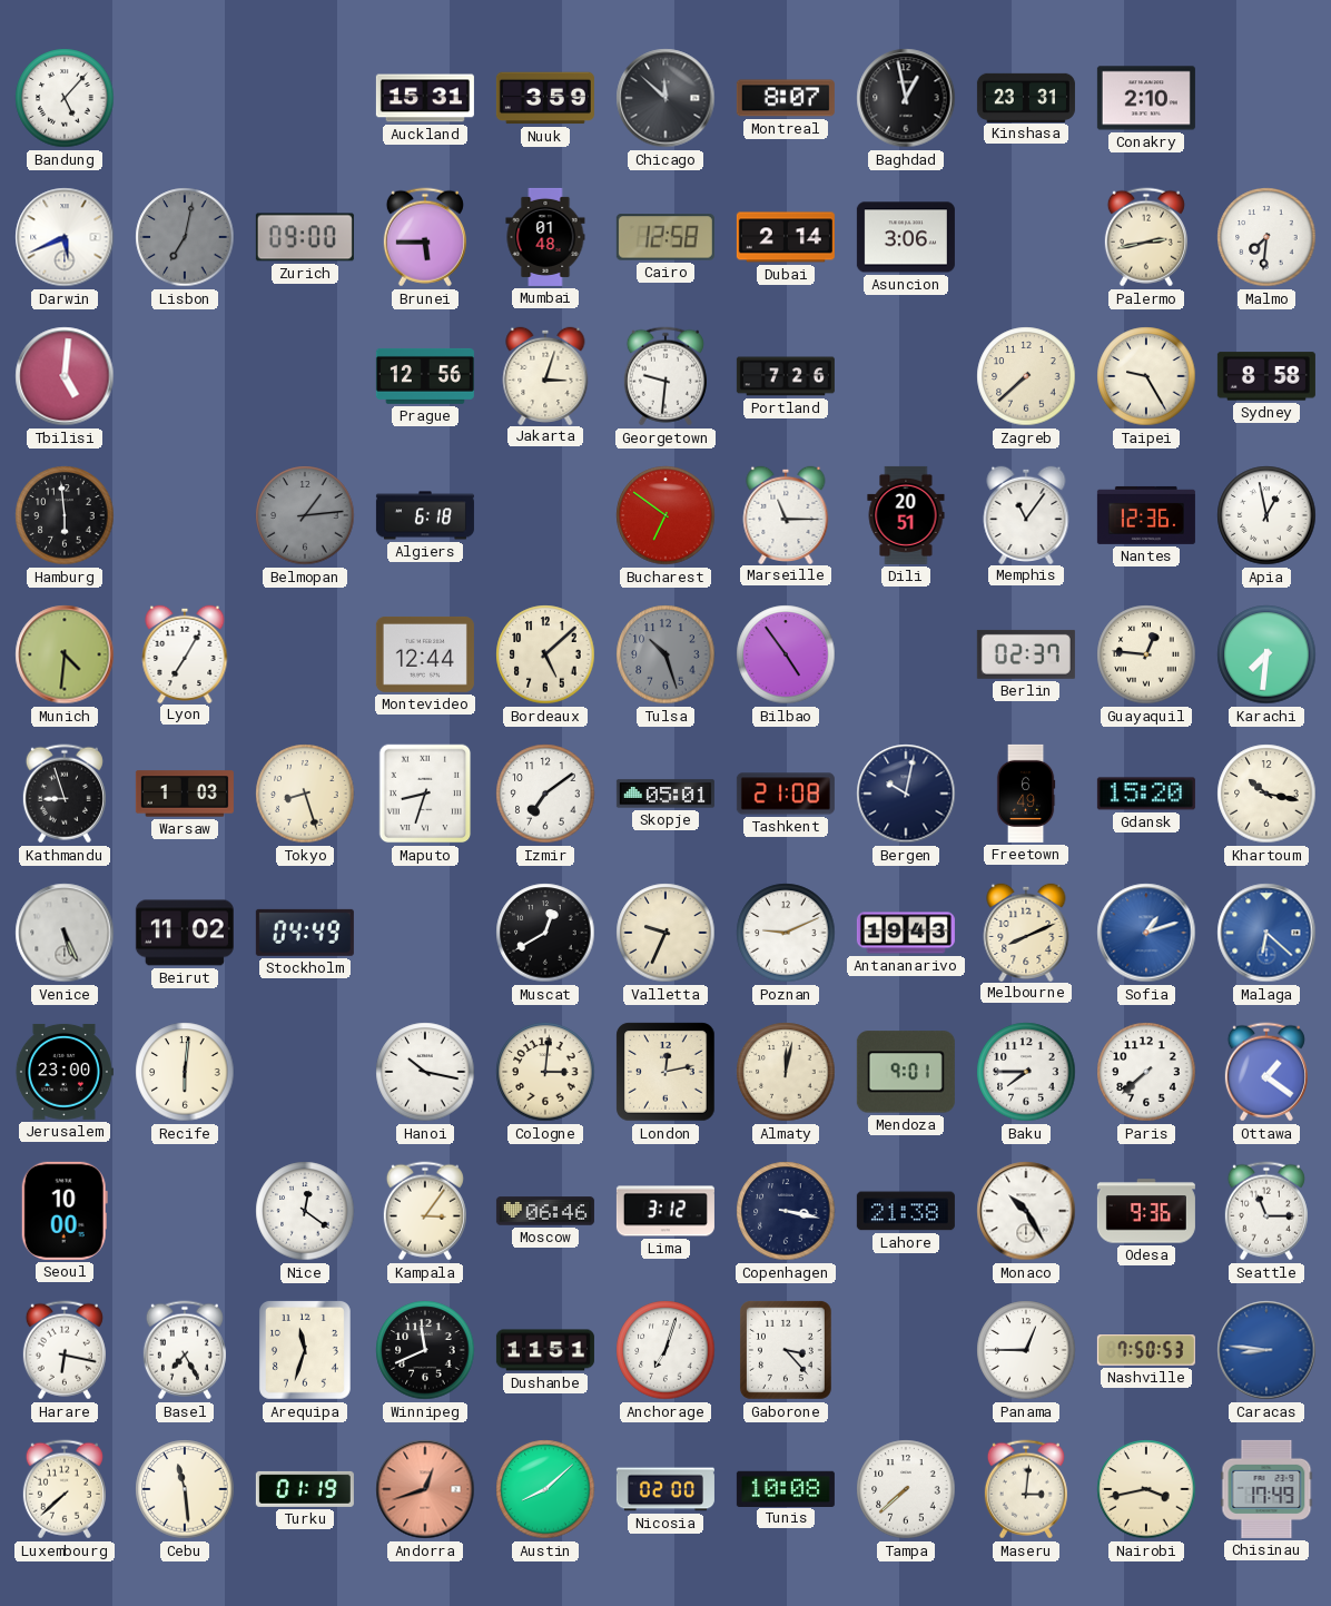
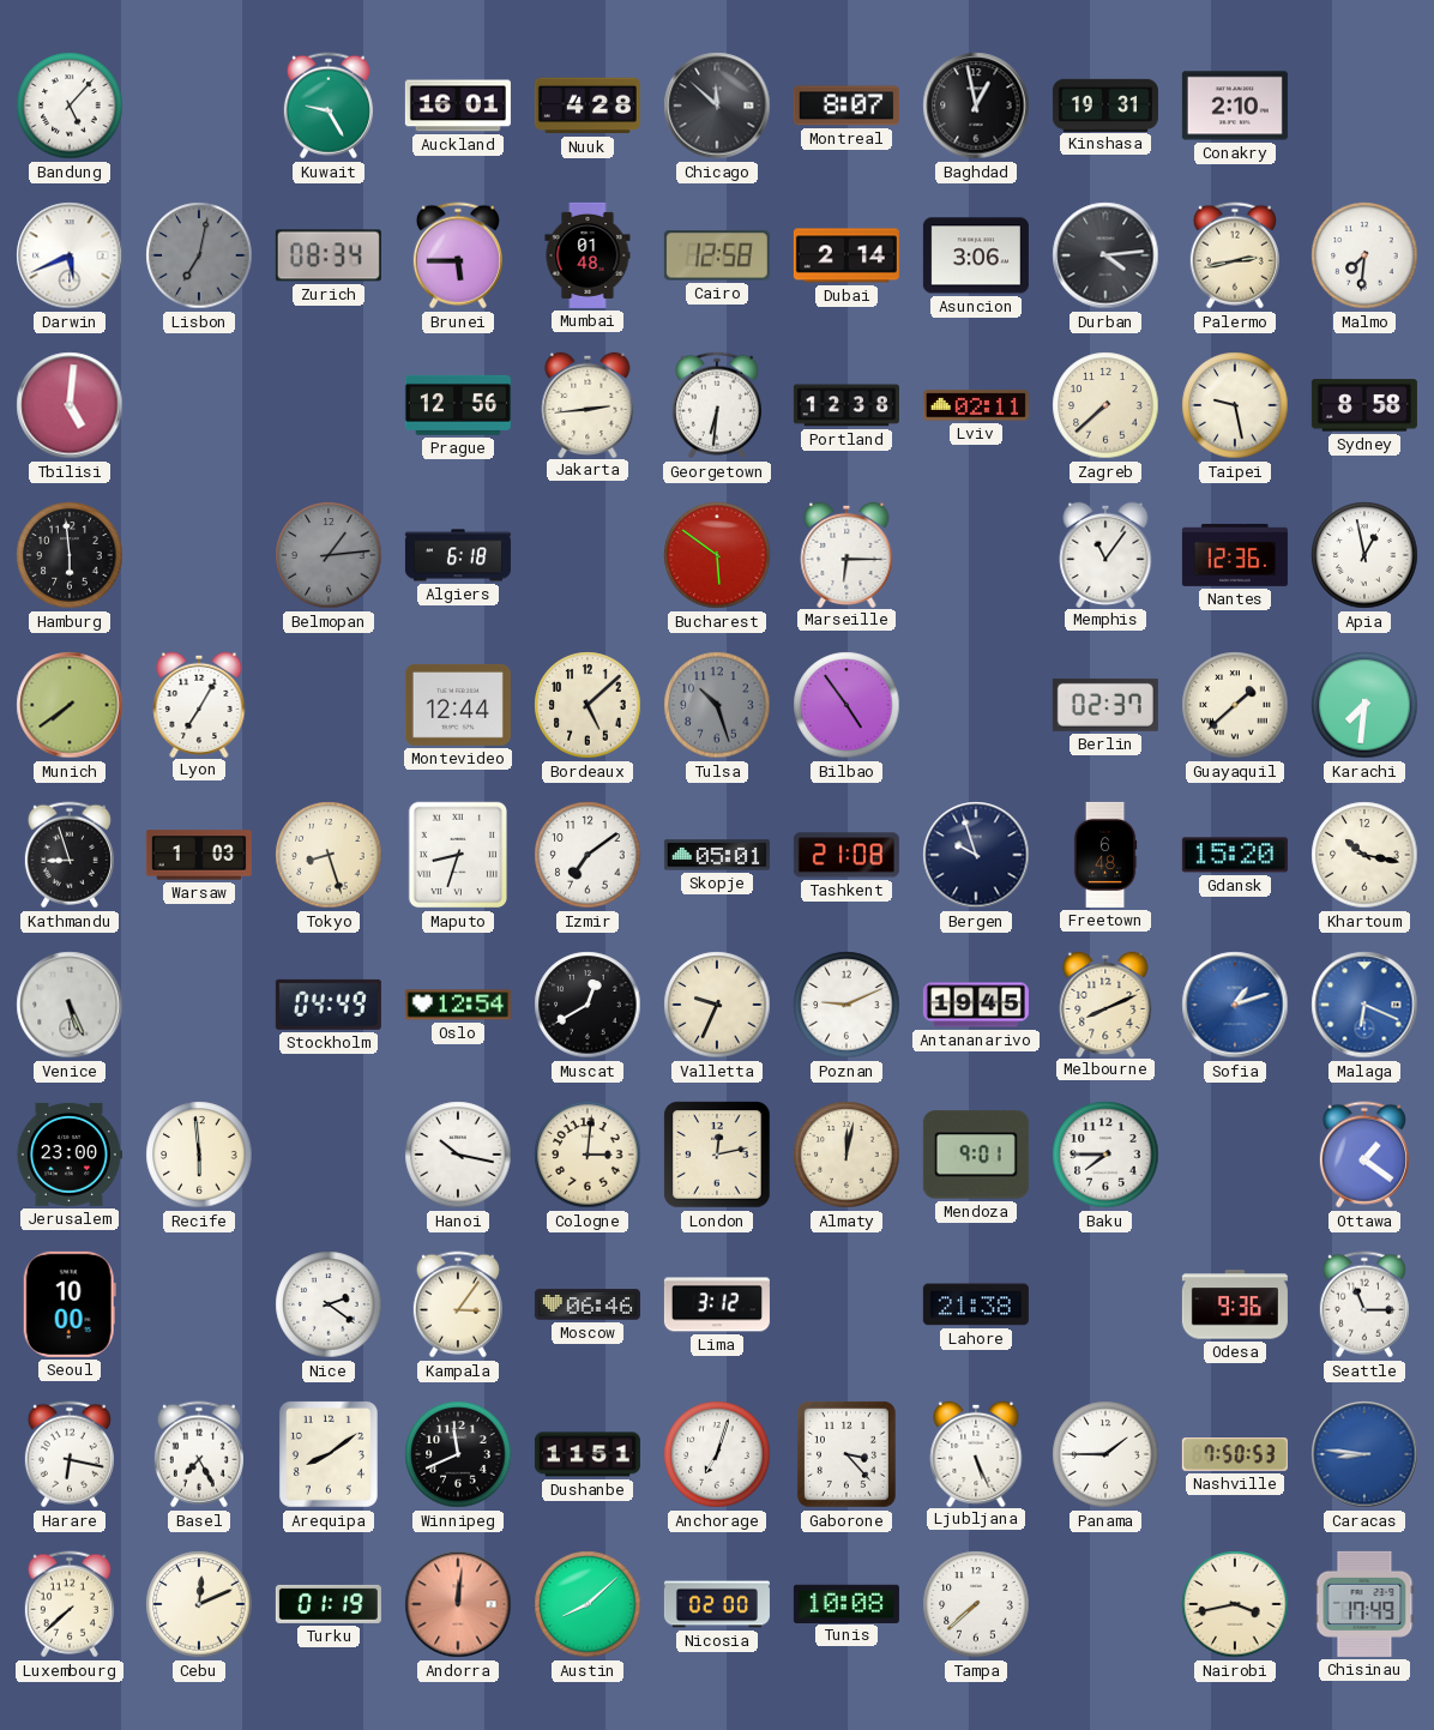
Kuwait: none -> 9:25 (329, 106)
Auckland: 15:31 -> 16:01 (458, 106)
Nuuk: 3:59 -> 4:28 (588, 106)
Kinshasa: 23:31 -> 19:31 (1105, 104)
Zurich: 09:00 -> 08:34 (329, 255)
Durban: none -> 4:14 (1105, 255)
Jakarta: 3:03 -> 2:44 (588, 404)
Georgetown: 9:31 -> 6:31 (717, 405)
Portland: 7:26 -> 12:38 (846, 405)
Lviv: none -> 02:11 (976, 405)
Taipei: 9:25 -> 9:28 (1235, 405)
Bucharest: 6:51 -> 5:51 (717, 555)
Marseille: 11:15 -> 6:15 (846, 554)
Dili: 20:51 -> none (906, 515)
Munich: 4:31 -> 7:39 (70, 705)
Guayaquil: 12:46 -> 1:38 (1235, 705)
Bergen: 10:02 -> 9:57 (976, 855)
Freetown: 6:49 -> 6:48 (1105, 855)
Beirut: 11:02 -> none (185, 933)
Oslo: none -> 12:54 (458, 1005)
Antananarivo: 19:43 -> 19:45 (976, 1005)
Malaga: 6:22 -> 6:19 (1364, 1005)
Recife: 6:01 -> 5:59 (199, 1155)
Paris: 7:38 -> none (1146, 1072)
Nice: 12:21 -> 2:21 (329, 1304)
Copenhagen: 3:17 -> none (786, 1211)
Monaco: 10:25 -> none (1026, 1211)
Arequipa: 11:33 -> 8:09 (329, 1454)
Ljubljana: none -> 5:26 (976, 1453)
Panama: 12:45 -> 1:45 (1105, 1454)
Cebu: 11:29 -> 12:11 (199, 1604)
Andorra: 12:42 -> 12:01 (458, 1604)
Maseru: 3:01 -> none (1026, 1489)
